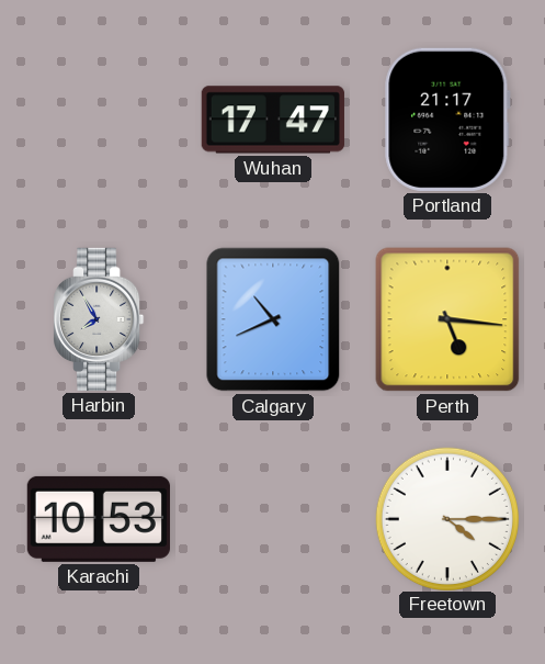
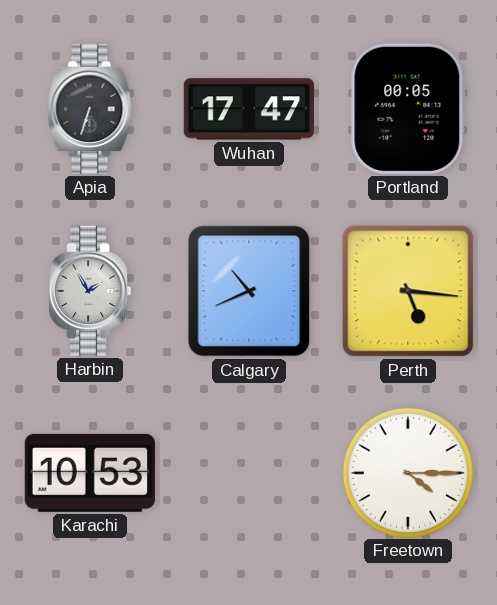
Apia: none -> 6:33 (90, 109)
Portland: 21:17 -> 00:05 (408, 109)
Harbin: 7:55 -> 1:55 (90, 291)
